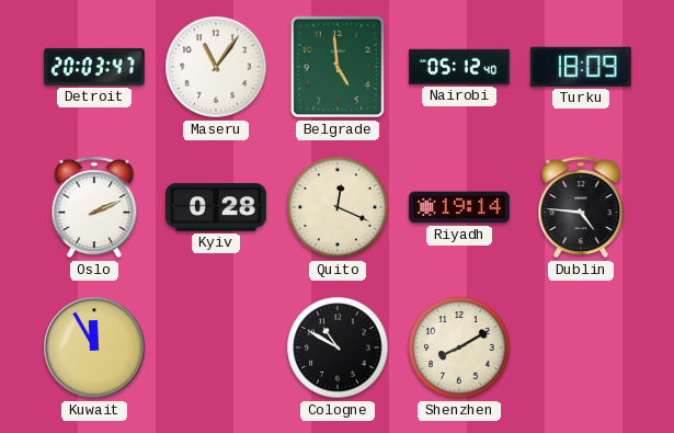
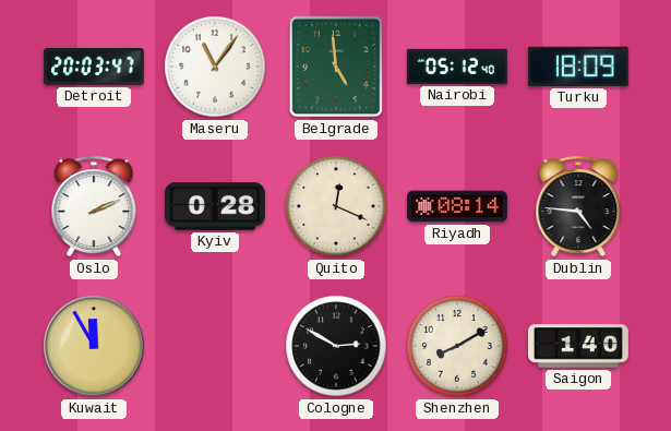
Riyadh: 19:14 -> 08:14 (458, 206)
Cologne: 10:50 -> 2:50 (336, 346)
Saigon: none -> 1:40 (579, 346)
